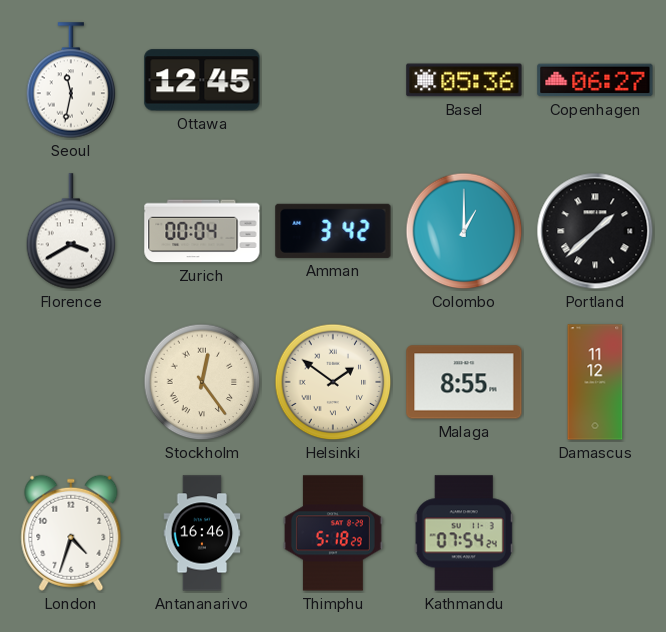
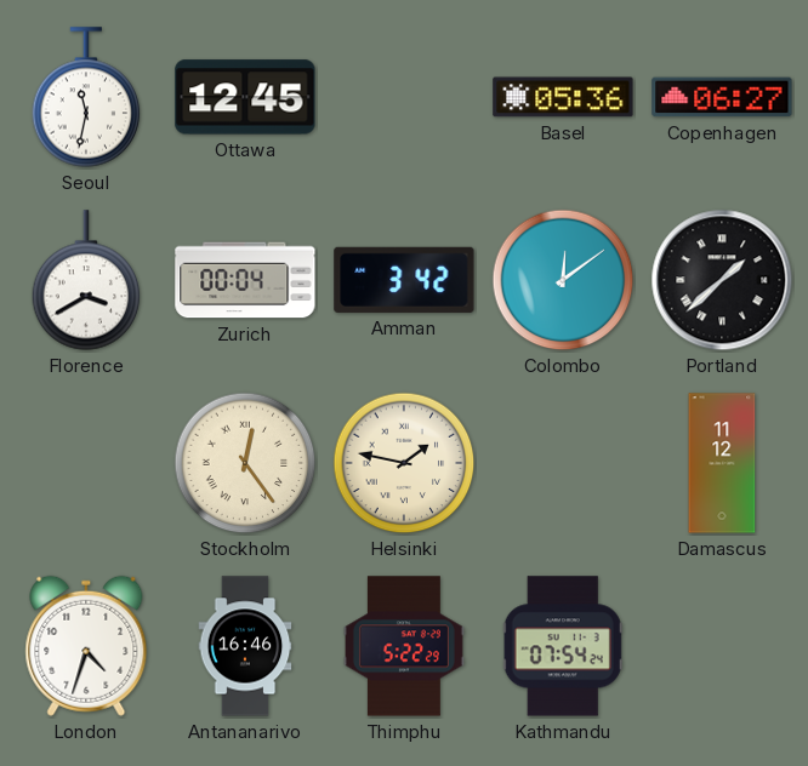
Colombo: 1:00 -> 12:09 (563, 280)
Helsinki: 1:51 -> 1:47 (404, 463)
Malaga: 8:55 -> none (464, 382)
Thimphu: 5:18 -> 5:22 (404, 646)
